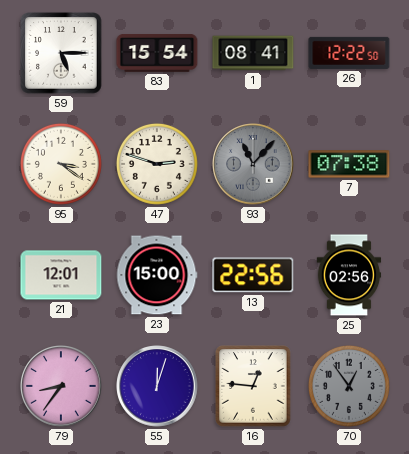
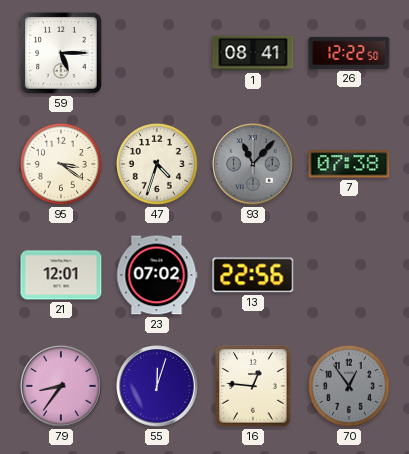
83: 15:54 -> none (157, 54)
47: 2:48 -> 4:33 (157, 164)
23: 15:00 -> 07:02 (157, 275)
25: 02:56 -> none (349, 275)
